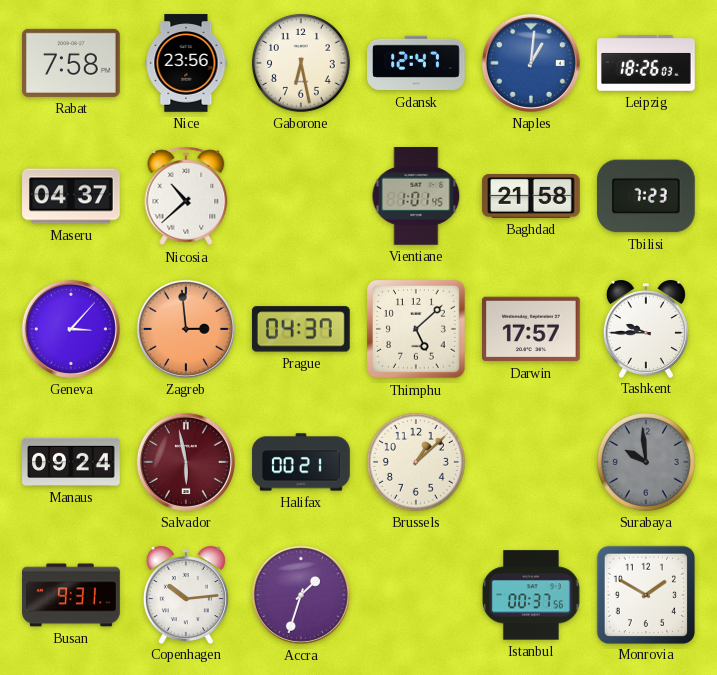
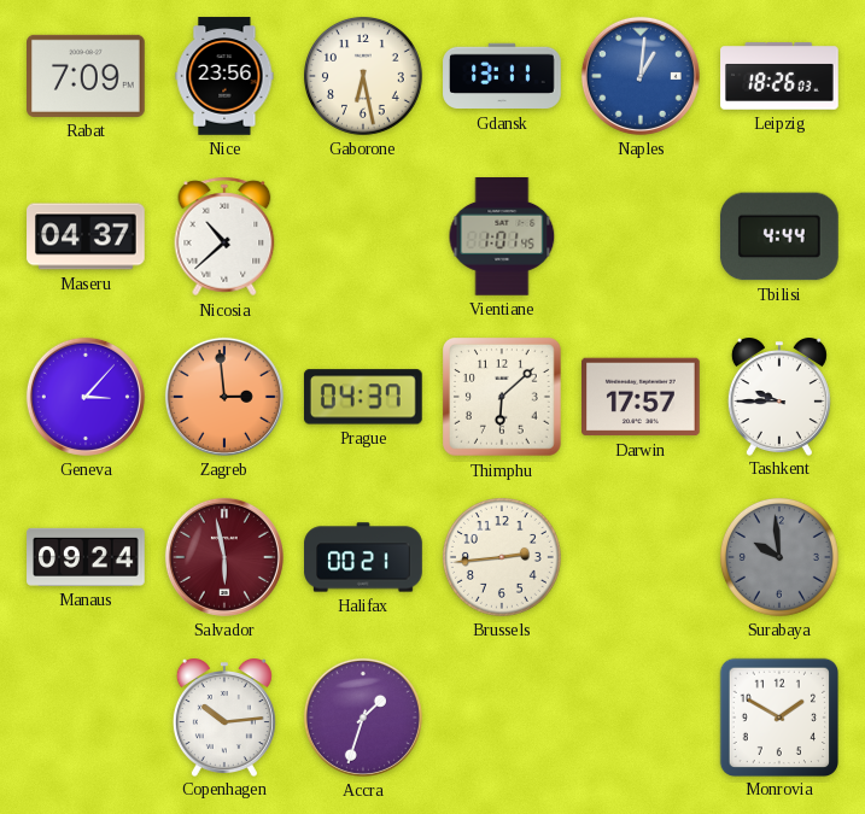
Rabat: 7:58 -> 7:09 (87, 76)
Gdansk: 12:47 -> 13:11 (502, 76)
Baghdad: 21:58 -> none (531, 197)
Tbilisi: 7:23 -> 4:44 (779, 236)
Thimphu: 5:08 -> 6:08 (503, 398)
Brussels: 1:08 -> 2:44 (502, 557)
Busan: 9:31 -> none (71, 595)
Istanbul: 00:37 -> none (531, 595)
